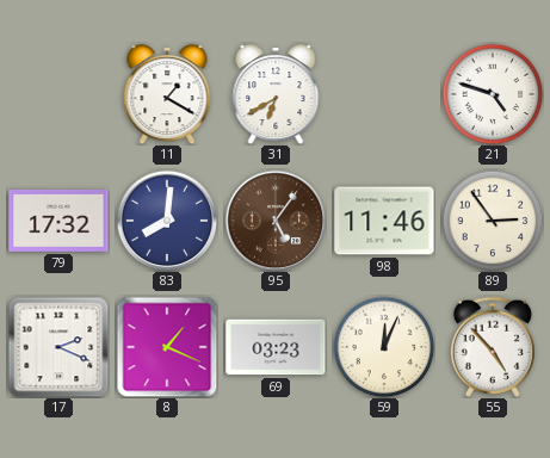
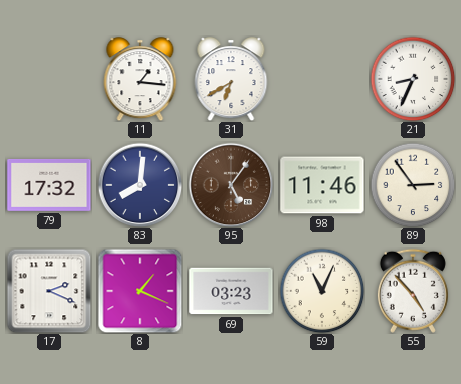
11: 1:20 -> 1:16 (140, 79)
21: 4:48 -> 8:34 (413, 79)
59: 12:04 -> 11:04 (322, 291)
